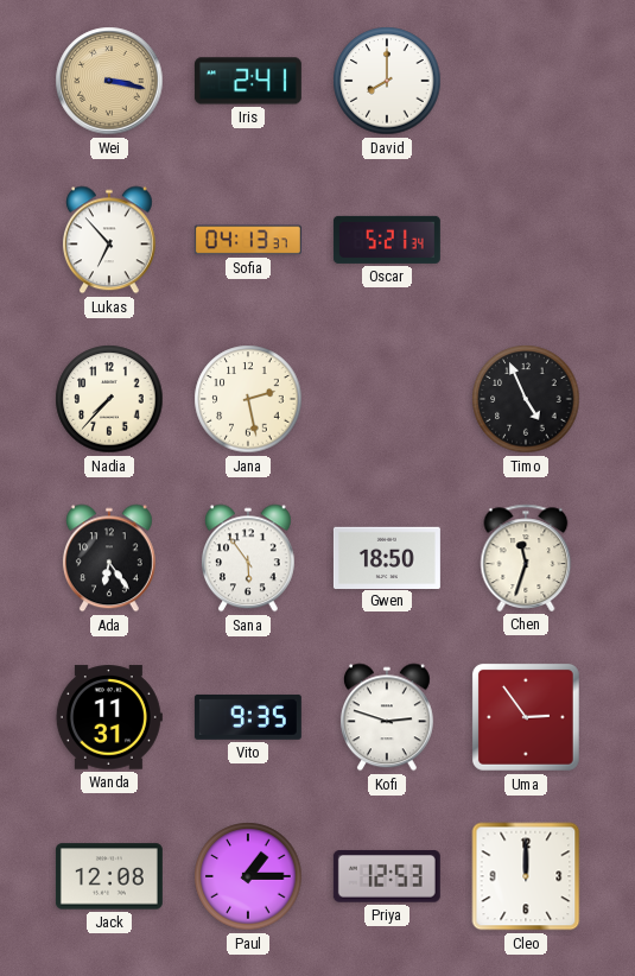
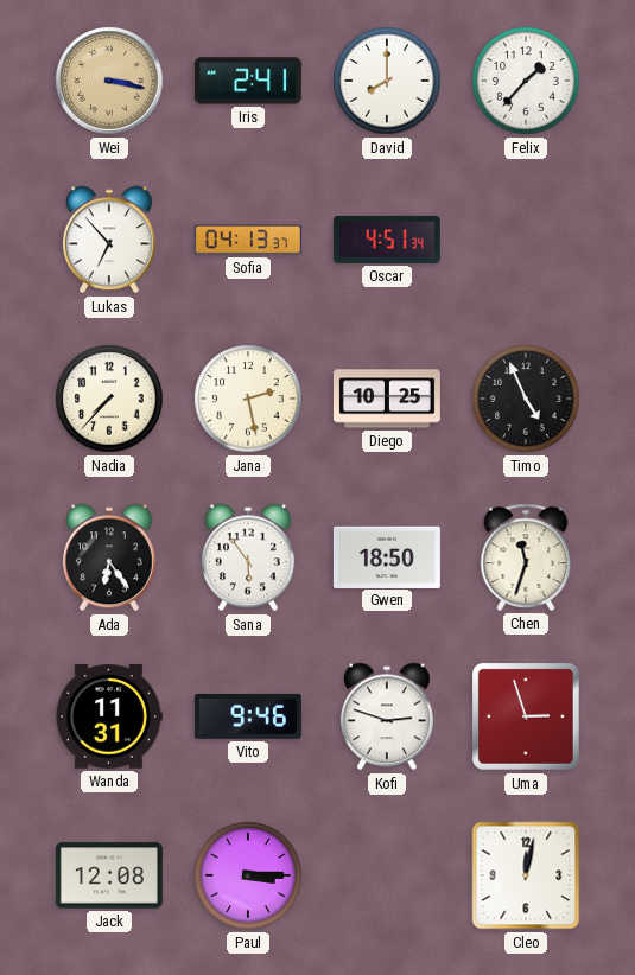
Felix: none -> 1:37 (526, 81)
Oscar: 5:21 -> 4:51 (387, 240)
Diego: none -> 10:25 (387, 399)
Vito: 9:35 -> 9:46 (248, 716)
Uma: 2:54 -> 2:57 (526, 716)
Paul: 1:15 -> 3:15 (248, 875)
Priya: 12:53 -> none (387, 876)
Cleo: 12:00 -> 12:02 (526, 875)
